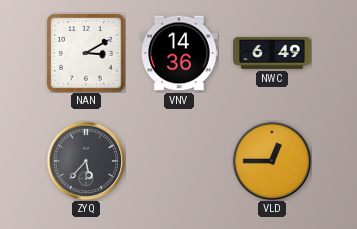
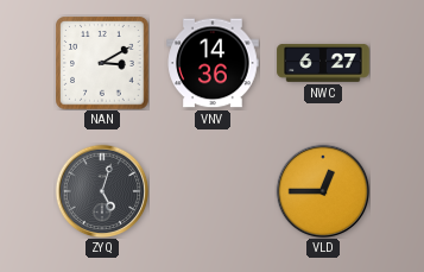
NWC: 6:49 -> 6:27 (323, 64)
ZYQ: 5:37 -> 5:03 (102, 191)
